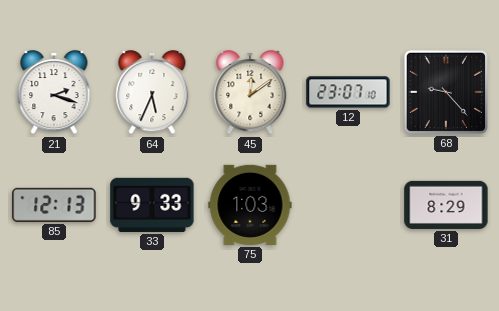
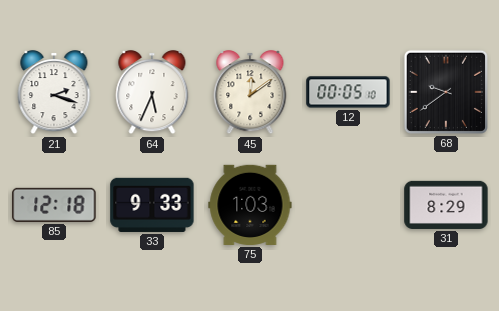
12: 23:07 -> 00:05 (348, 92)
68: 9:23 -> 9:39 (446, 92)
85: 12:13 -> 12:18 (54, 205)
